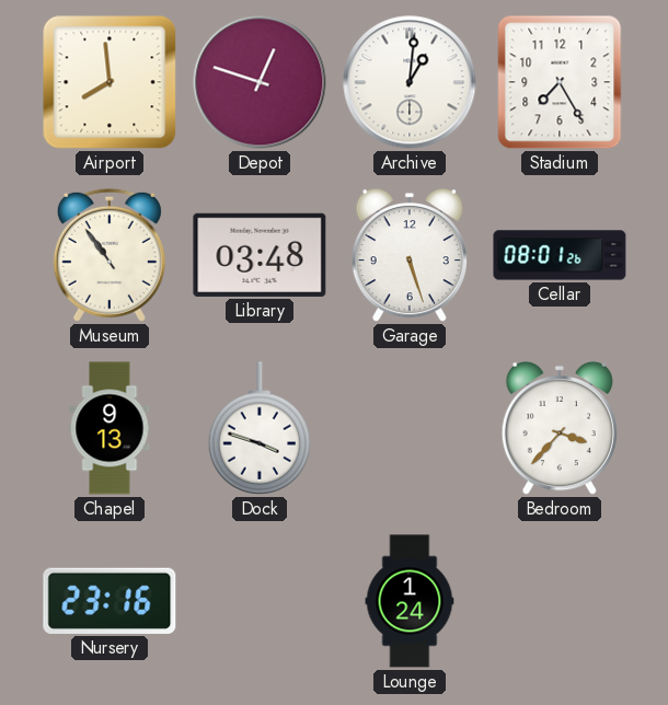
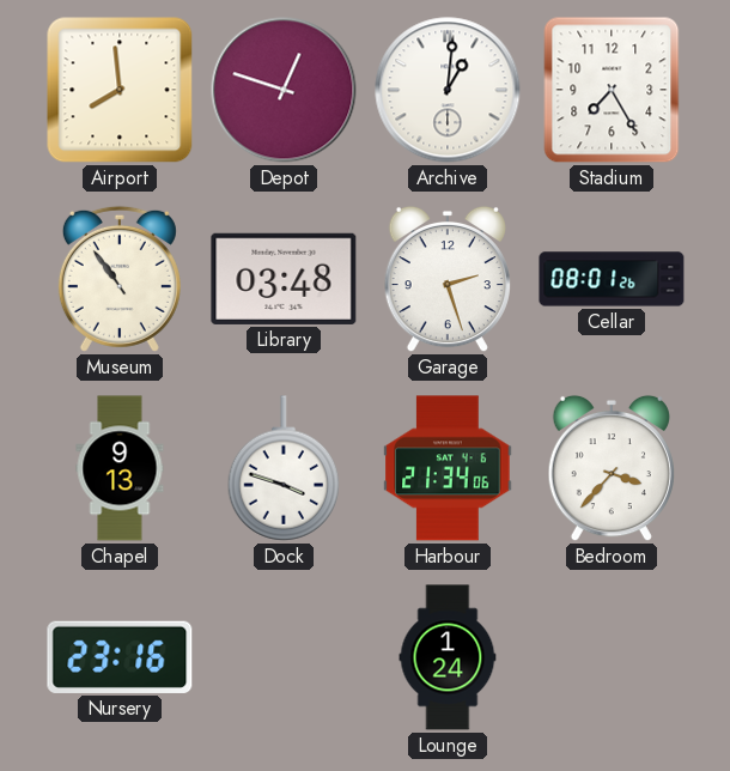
Garage: 5:27 -> 2:27 (448, 279)
Harbour: none -> 21:34 (448, 468)
